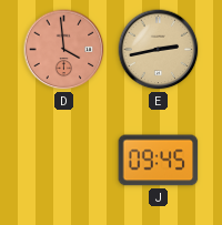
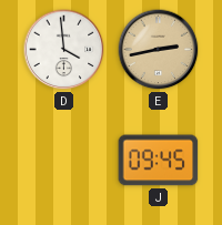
D dial: salmon -> white (64, 50)
